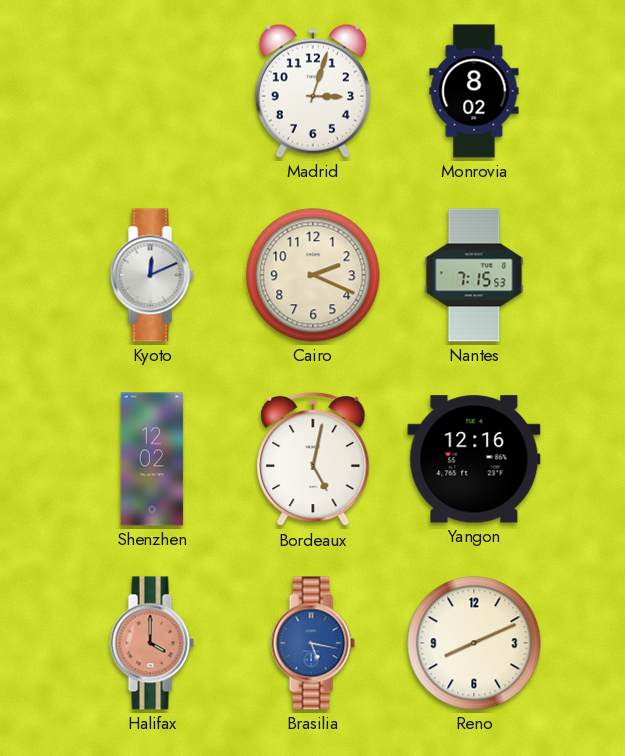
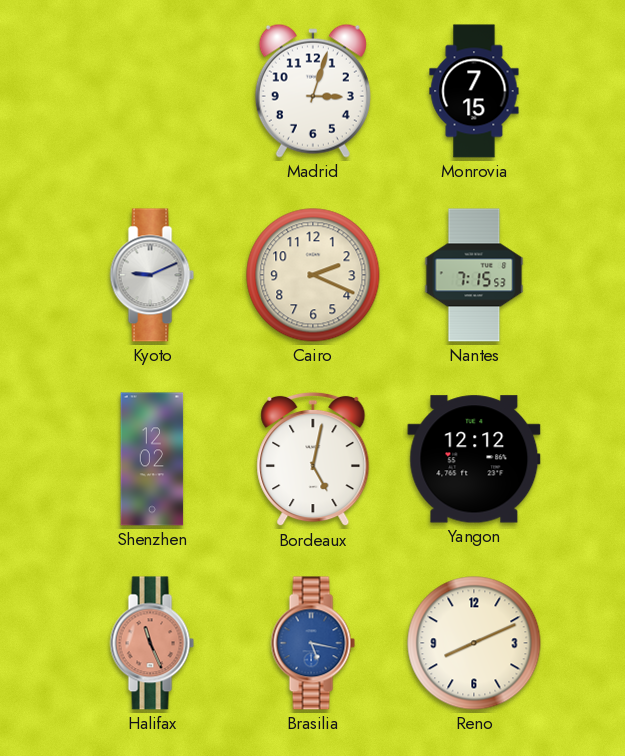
Monrovia: 8:02 -> 7:15 (474, 91)
Kyoto: 12:11 -> 9:11 (152, 275)
Yangon: 12:16 -> 12:12 (474, 459)
Halifax: 4:00 -> 11:26 (152, 643)
